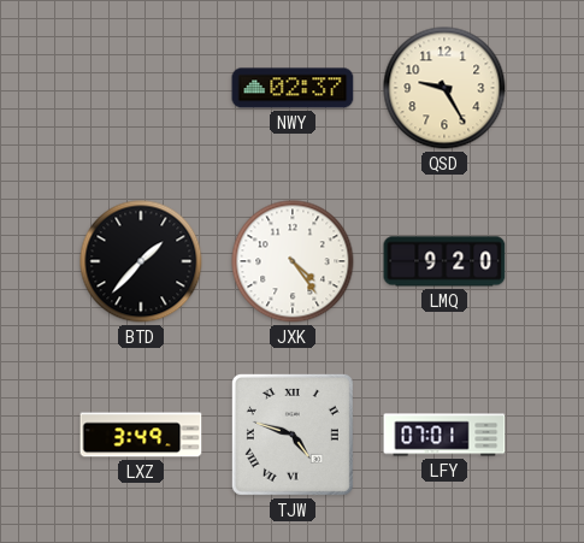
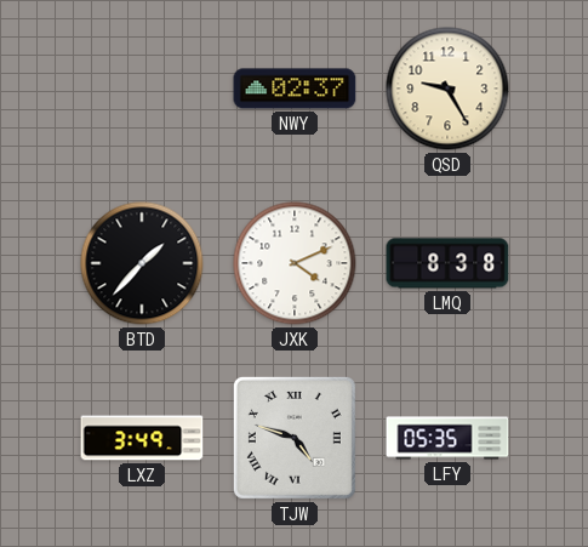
JXK: 4:24 -> 4:11 (295, 263)
LMQ: 9:20 -> 8:38 (447, 263)
LFY: 07:01 -> 05:35 (447, 438)
